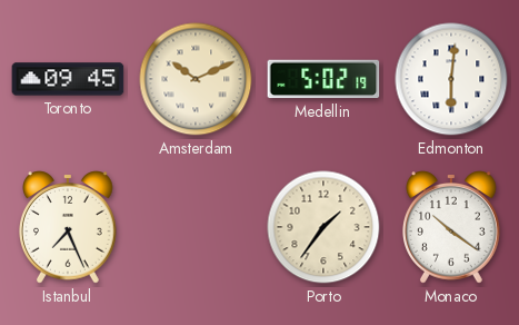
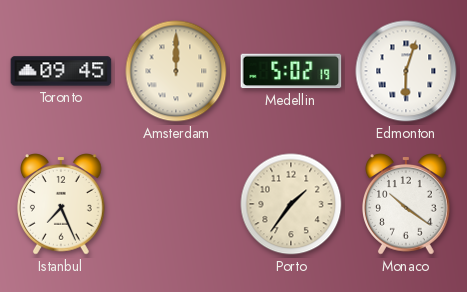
Amsterdam: 10:11 -> 12:00 (176, 71)
Edmonton: 6:01 -> 6:03 (406, 71)
